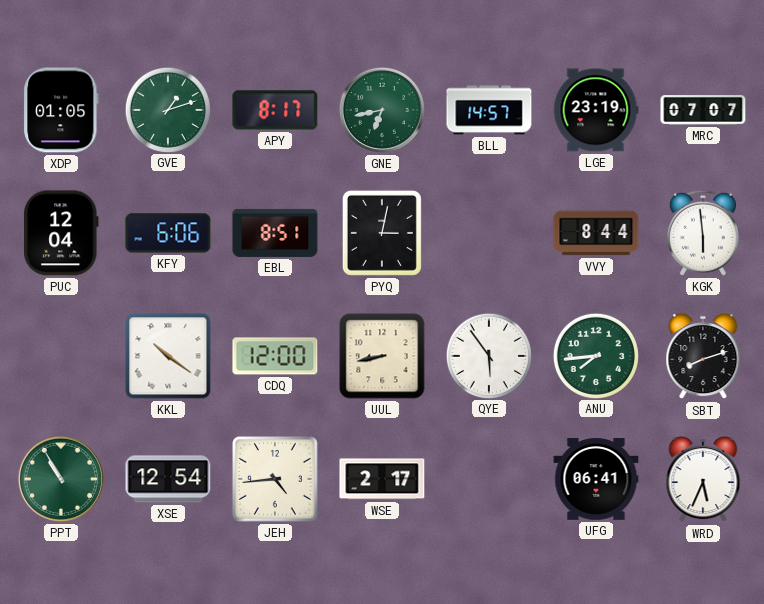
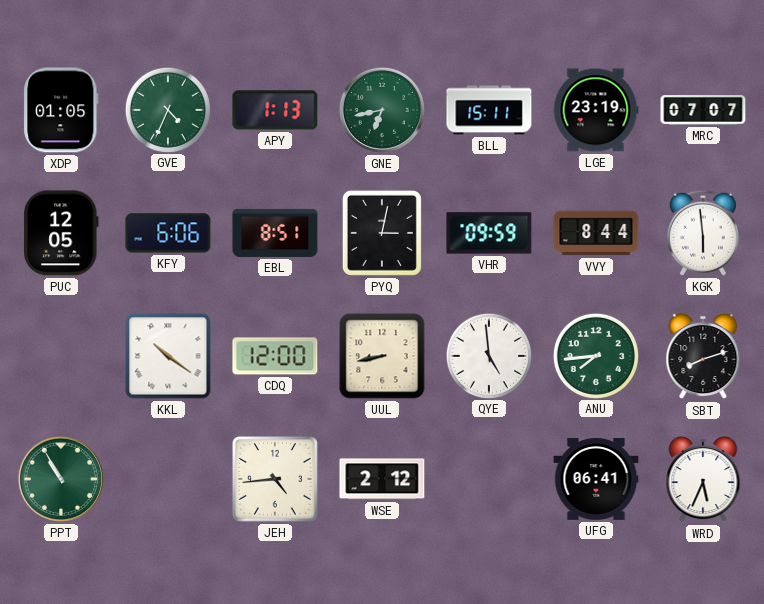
GVE: 1:12 -> 4:34 (167, 109)
APY: 8:17 -> 1:13 (275, 110)
BLL: 14:57 -> 15:11 (489, 110)
PUC: 12:04 -> 12:05 (62, 233)
VHR: none -> 09:59 (489, 233)
QYE: 5:54 -> 4:59 (488, 355)
XSE: 12:54 -> none (168, 479)
WSE: 2:17 -> 2:12 (382, 479)
